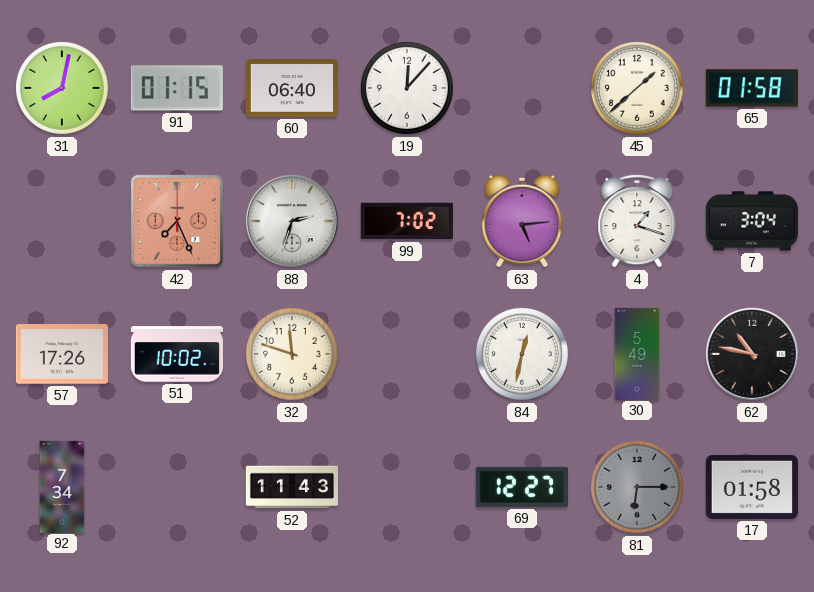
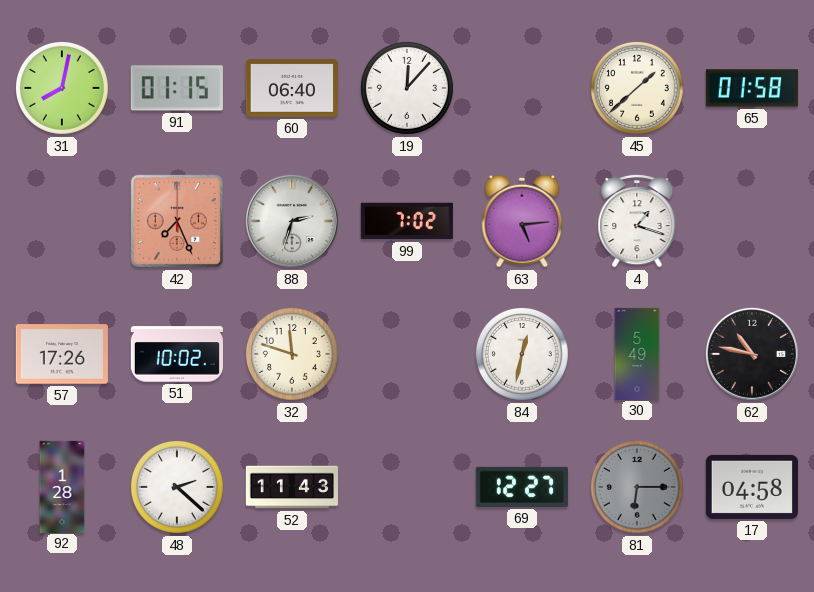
7: 3:04 -> none (752, 221)
92: 7:34 -> 1:28 (62, 486)
48: none -> 2:22 (177, 487)
17: 01:58 -> 04:58 (752, 487)
